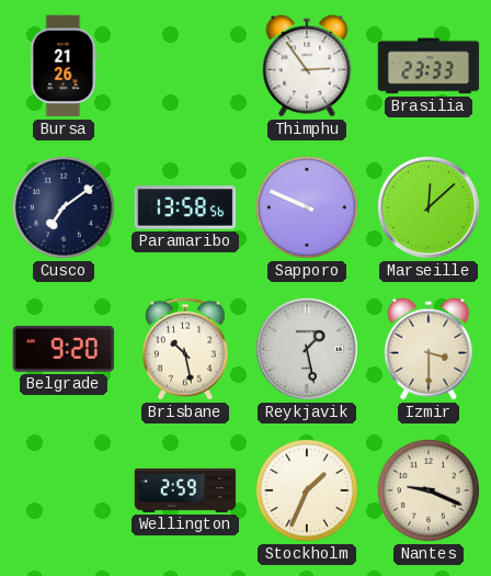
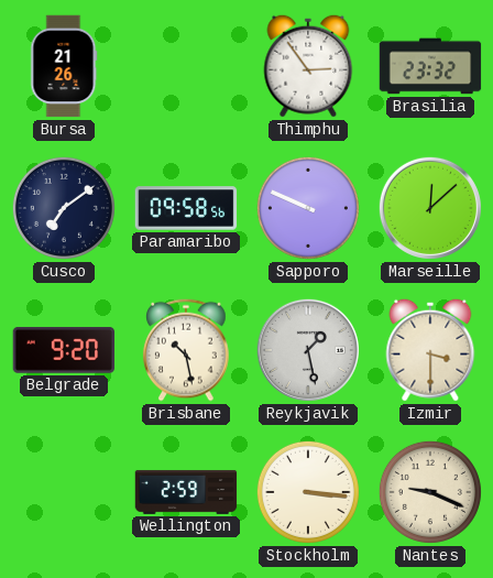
Brasilia: 23:33 -> 23:32 (430, 66)
Paramaribo: 13:58 -> 09:58 (186, 208)
Stockholm: 1:34 -> 3:16 (308, 492)
